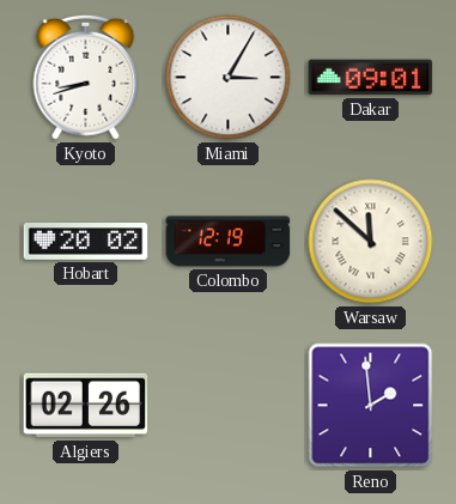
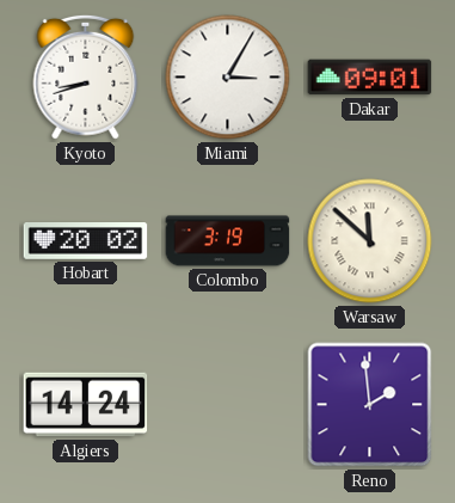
Colombo: 12:19 -> 3:19 (228, 241)
Algiers: 02:26 -> 14:24 (86, 405)
